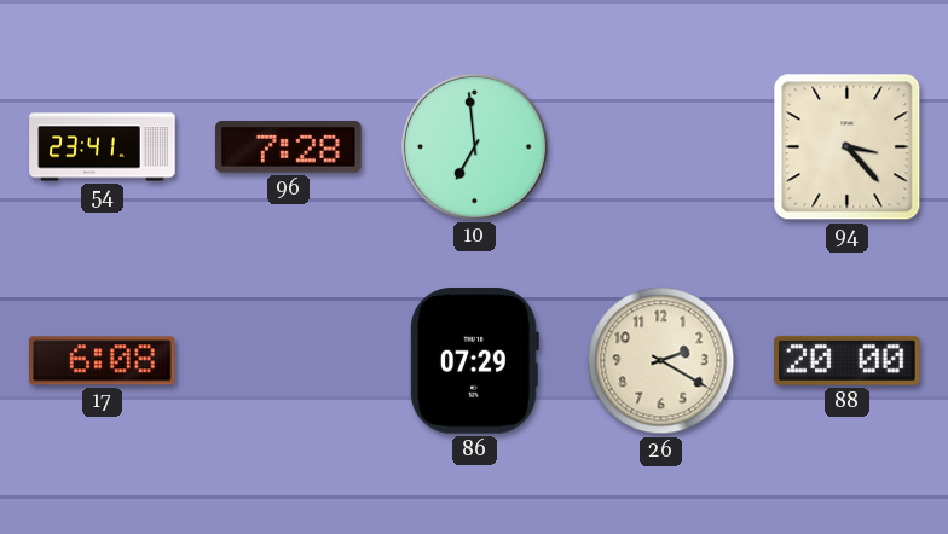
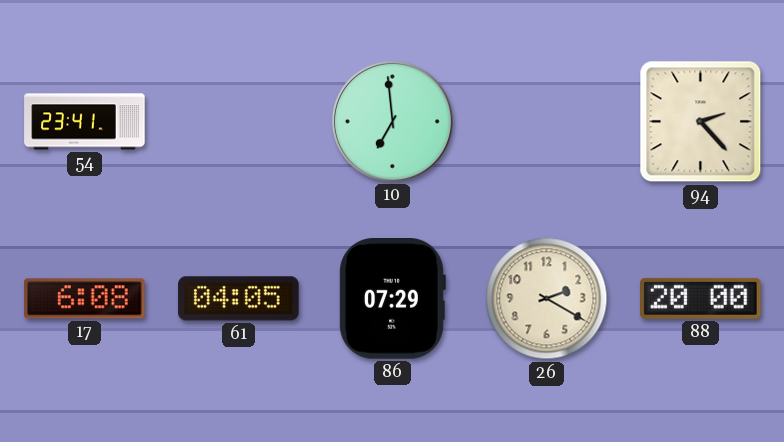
96: 7:28 -> none (289, 147)
94: 3:23 -> 2:23 (701, 122)
61: none -> 04:05 (239, 299)
